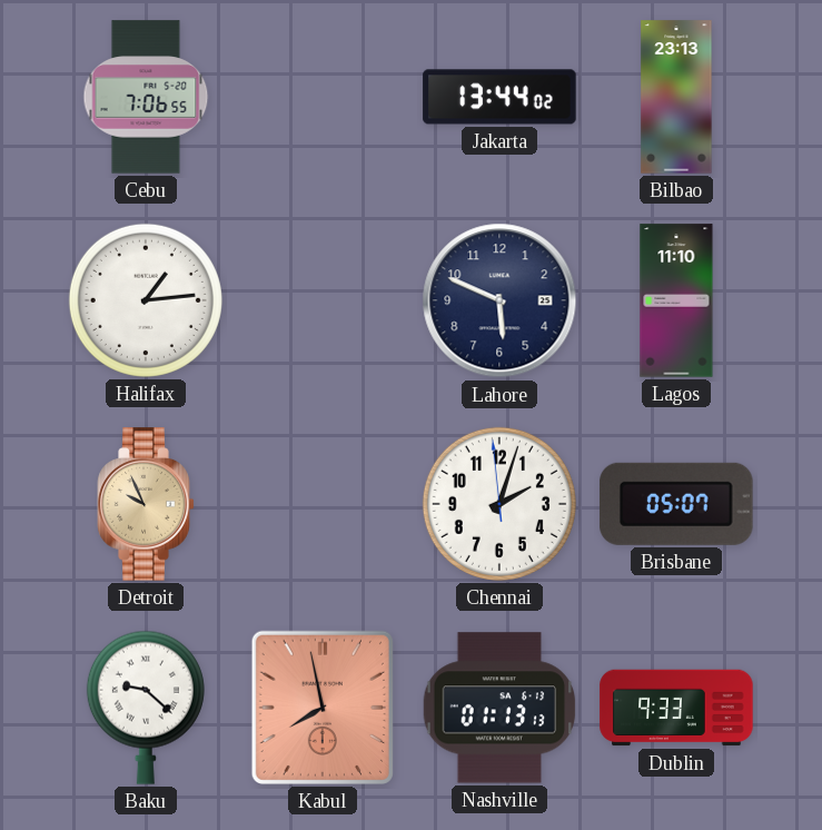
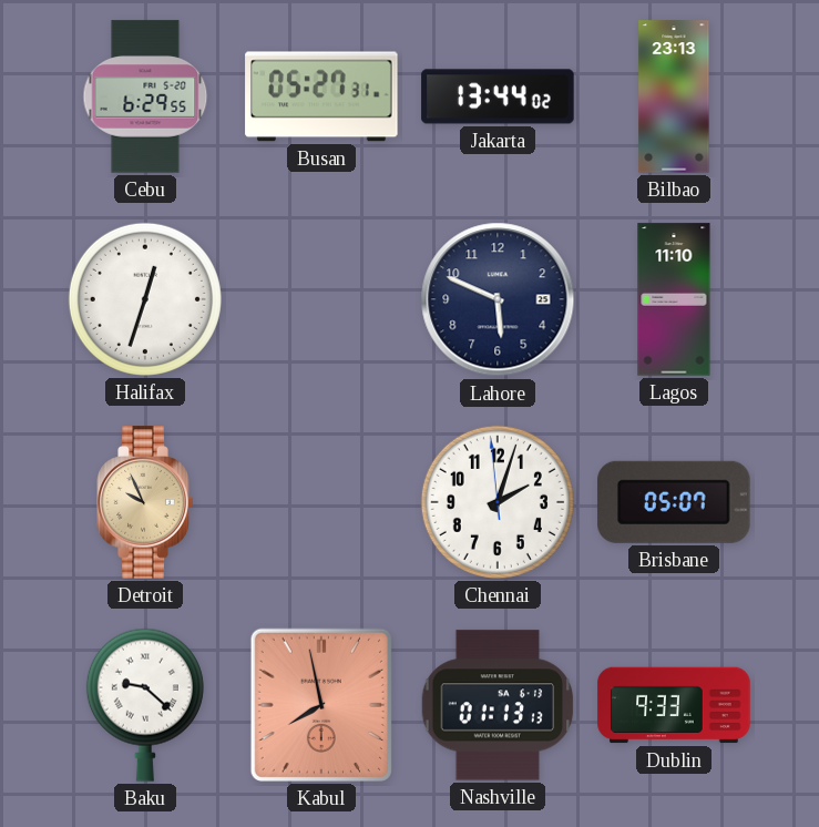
Cebu: 7:06 -> 6:29 (145, 96)
Busan: none -> 05:27 (321, 96)
Halifax: 1:14 -> 12:33 (145, 299)
